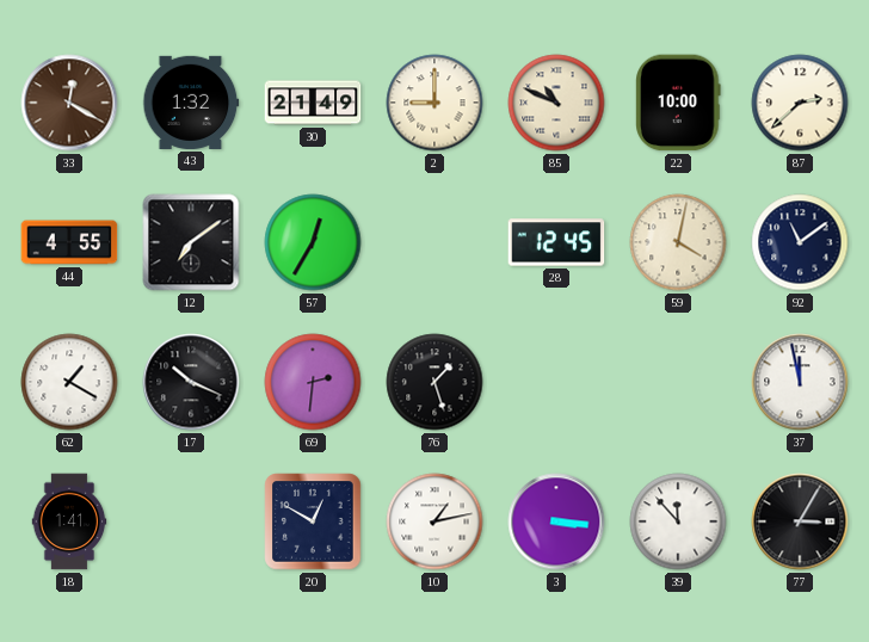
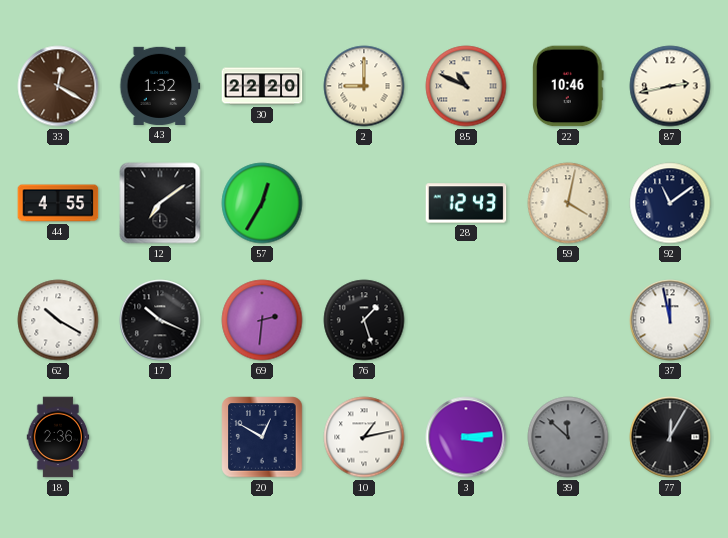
30: 21:49 -> 22:20 (262, 86)
22: 10:00 -> 10:46 (568, 86)
87: 2:38 -> 2:43 (670, 86)
28: 12:45 -> 12:43 (466, 203)
62: 1:20 -> 10:20 (58, 320)
18: 1:41 -> 2:36 (58, 437)
3: 3:16 -> 3:14 (466, 437)
39: 11:53 -> 11:52 (568, 437)
39 dial: white -> grey (568, 437)
77: 3:05 -> 12:05 (670, 437)
